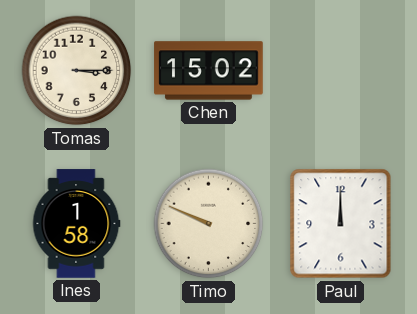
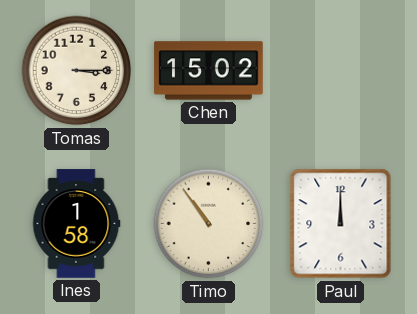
Timo: 9:49 -> 10:54 (209, 224)
